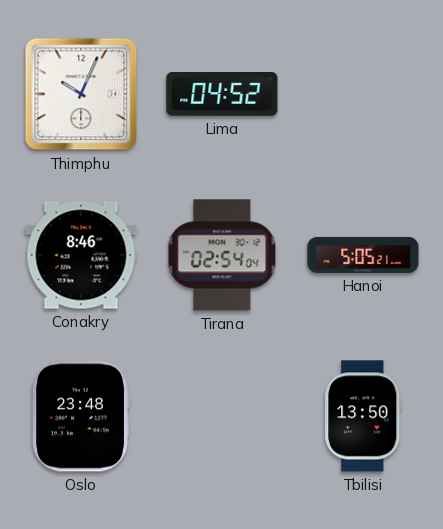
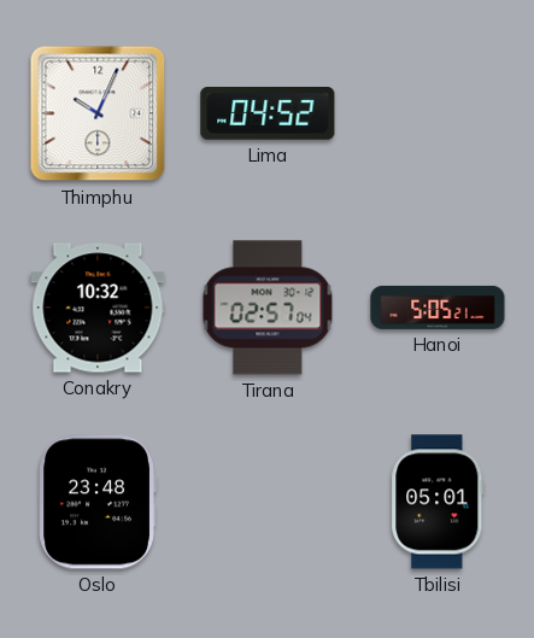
Conakry: 8:46 -> 10:32 (98, 308)
Tirana: 02:54 -> 02:57 (268, 308)
Tbilisi: 13:50 -> 05:01 (438, 502)
